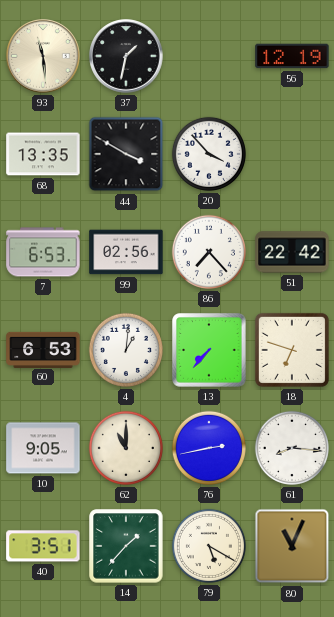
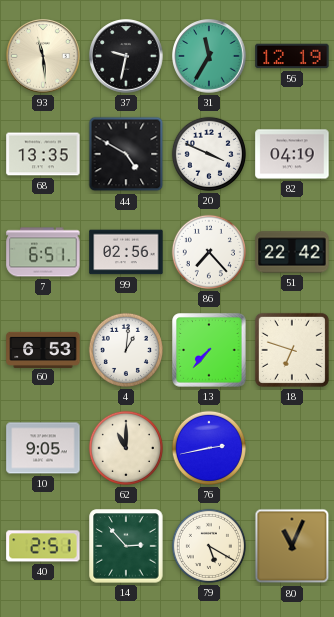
37: 1:32 -> 9:32 (126, 56)
31: none -> 11:35 (209, 56)
44: 3:50 -> 4:50 (126, 154)
20: 3:53 -> 3:49 (209, 154)
82: none -> 04:19 (292, 154)
7: 6:53 -> 6:51 (43, 252)
61: 8:16 -> none (292, 448)
40: 3:51 -> 2:51 (43, 546)
14: 1:37 -> 2:53 (126, 546)
